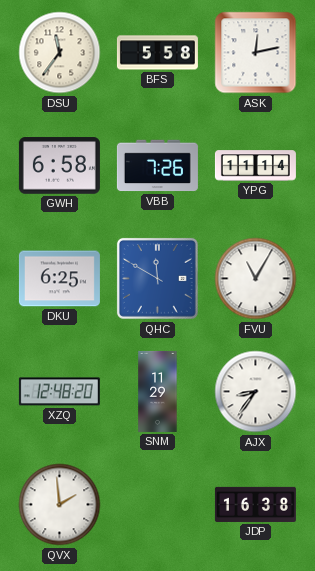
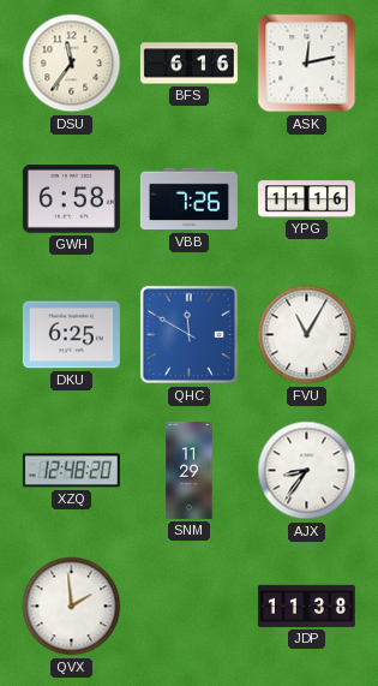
BFS: 5:58 -> 6:16 (188, 64)
YPG: 11:14 -> 11:16 (306, 199)
JDP: 16:38 -> 11:38 (306, 606)
